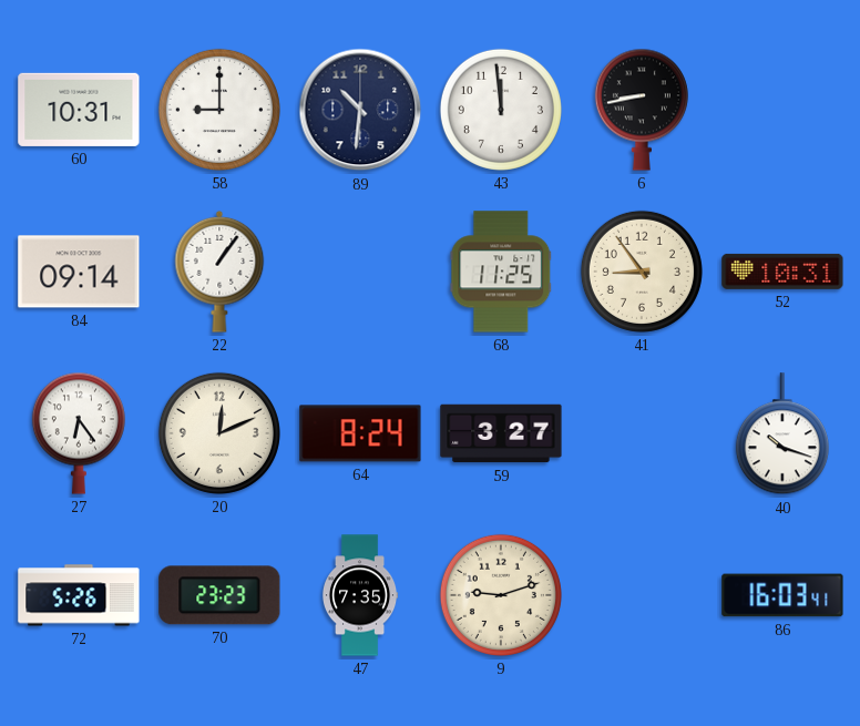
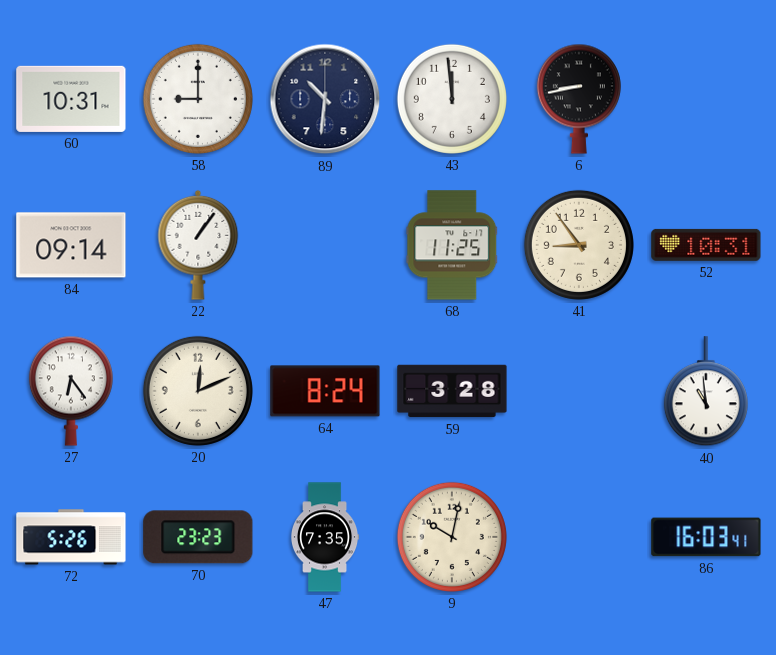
59: 3:27 -> 3:28 (452, 391)
40: 10:18 -> 10:59 (706, 392)
9: 9:12 -> 10:02 (452, 537)
